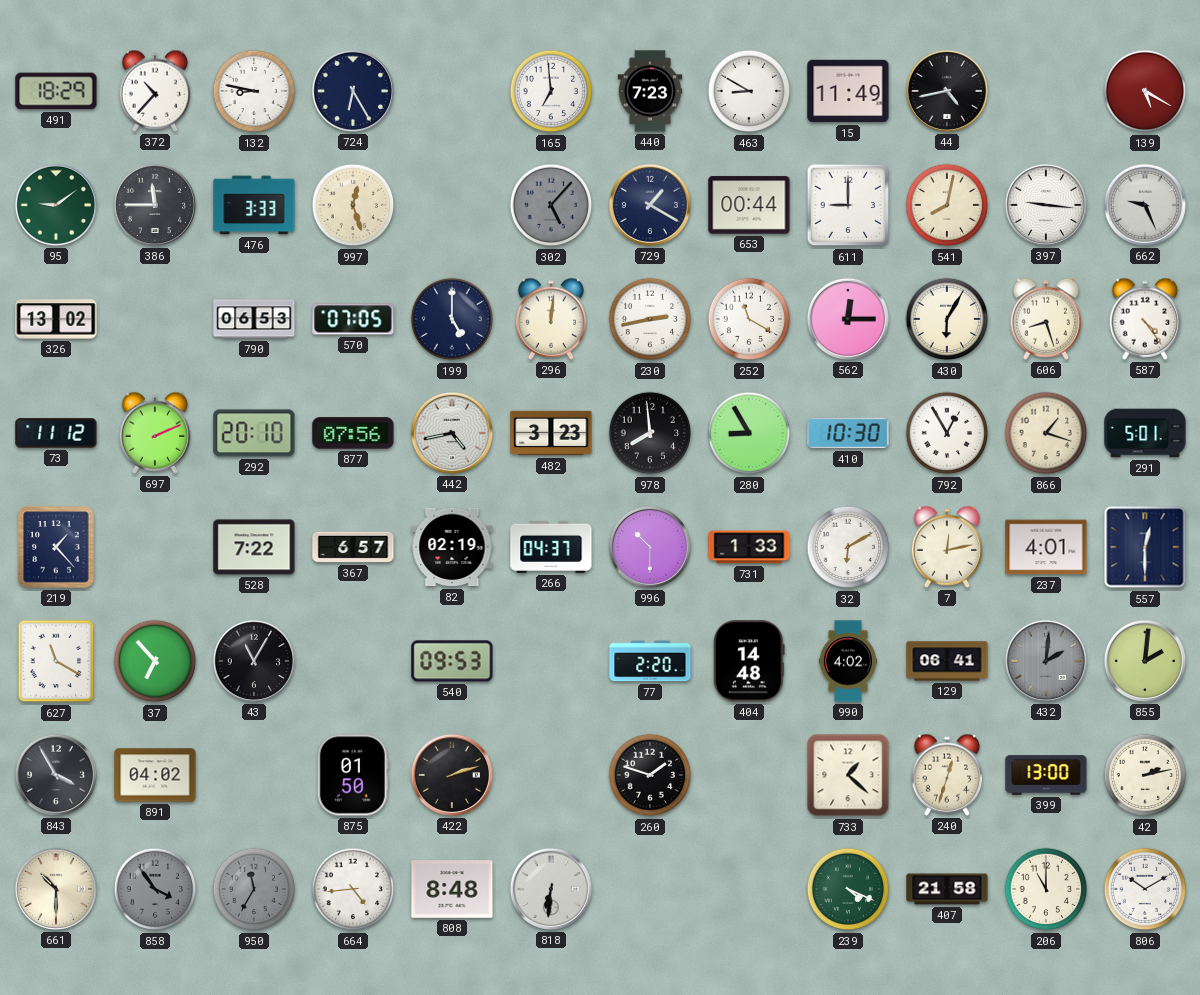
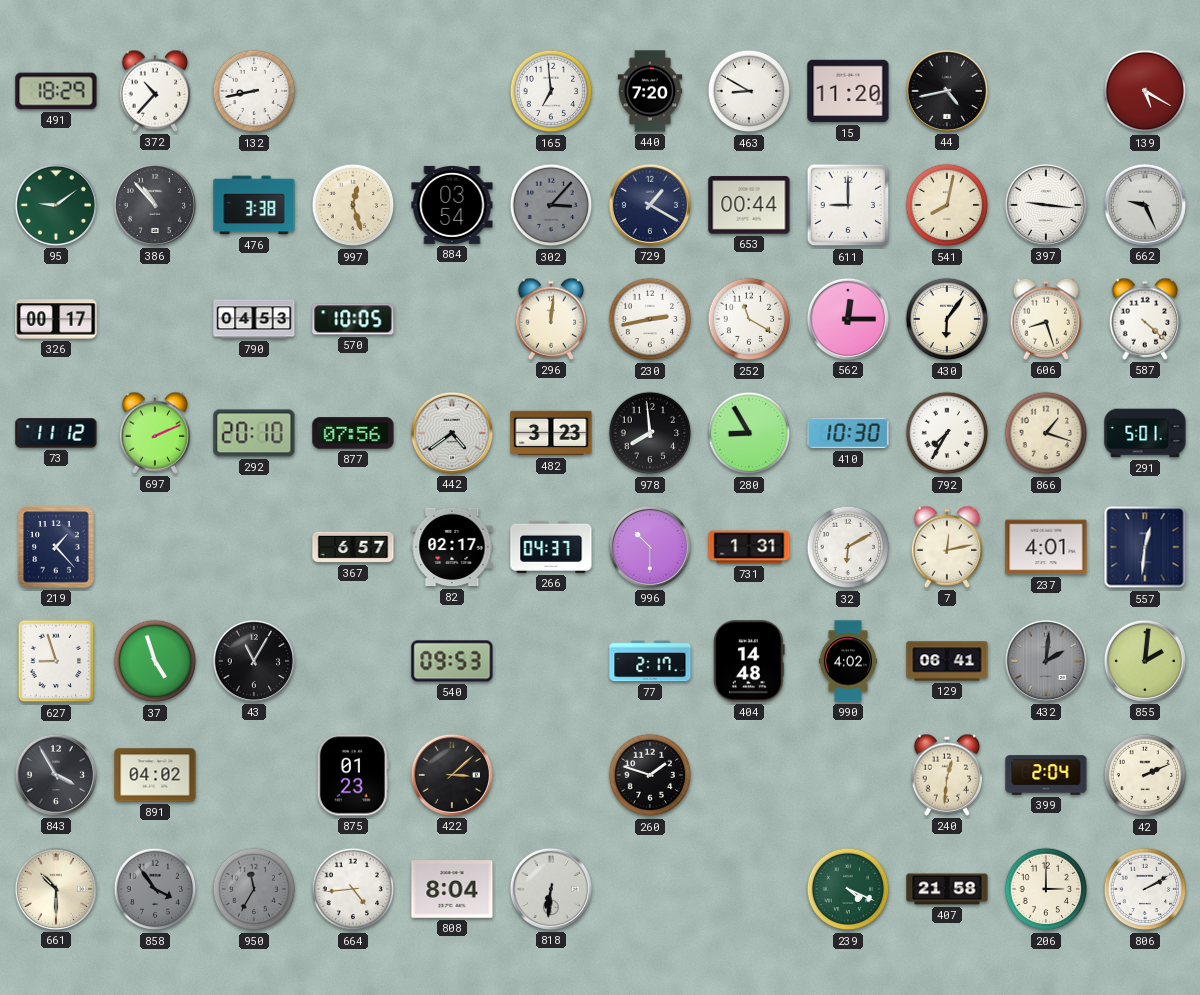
132: 8:47 -> 8:43 (254, 91)
724: 6:25 -> none (353, 91)
440: 7:23 -> 7:20 (650, 91)
15: 11:49 -> 11:20 (848, 91)
386: 11:45 -> 10:53 (155, 205)
476: 3:33 -> 3:38 (254, 205)
884: none -> 03:54 (452, 205)
302: 5:07 -> 3:07 (551, 205)
326: 13:02 -> 00:17 (56, 319)
790: 06:53 -> 04:53 (254, 319)
570: 07:05 -> 10:05 (353, 319)
199: 5:00 -> none (452, 319)
430: 6:05 -> 6:06 (947, 319)
587: 4:24 -> 4:22 (1145, 319)
442: 4:43 -> 4:39 (452, 433)
792: 12:55 -> 7:35 (947, 433)
528: 7:22 -> none (254, 547)
82: 02:19 -> 02:17 (452, 547)
731: 1:33 -> 1:31 (749, 547)
557: 12:30 -> 12:31 (1145, 547)
627: 11:20 -> 8:57 (56, 661)
37: 6:53 -> 4:57 (155, 661)
77: 2:20 -> 2:17 (650, 661)
875: 01:50 -> 01:23 (353, 775)
422: 2:12 -> 3:08 (452, 775)
733: 1:22 -> none (848, 775)
240: 12:33 -> 12:31 (947, 775)
399: 13:00 -> 2:04 (1046, 775)
42: 2:13 -> 2:11 (1145, 775)
808: 8:48 -> 8:04 (452, 889)
206: 11:00 -> 3:00 (1046, 889)
806: 10:10 -> 2:10 (1145, 889)
